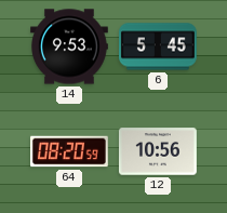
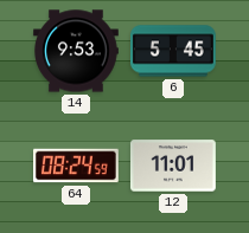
64: 08:20 -> 08:24 (77, 166)
12: 10:56 -> 11:01 (173, 166)
